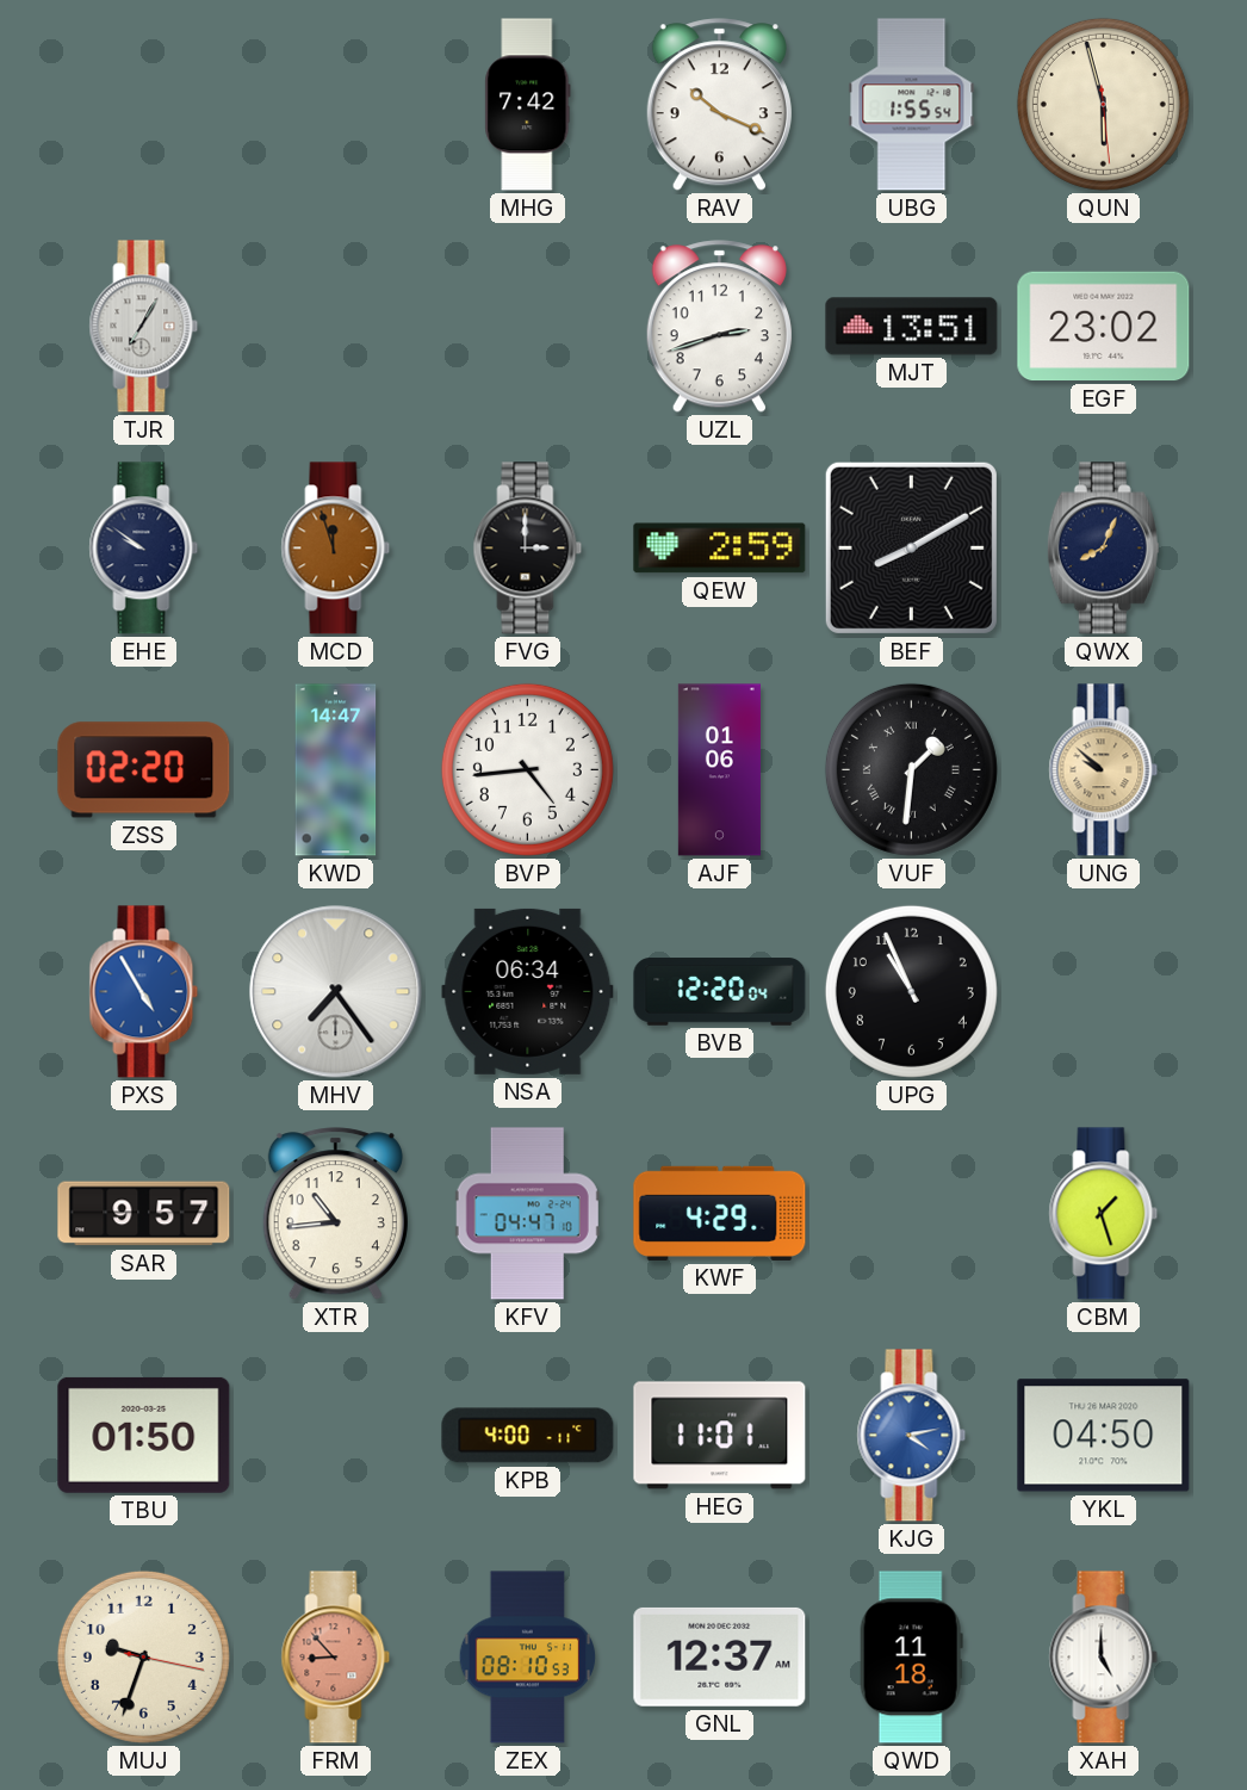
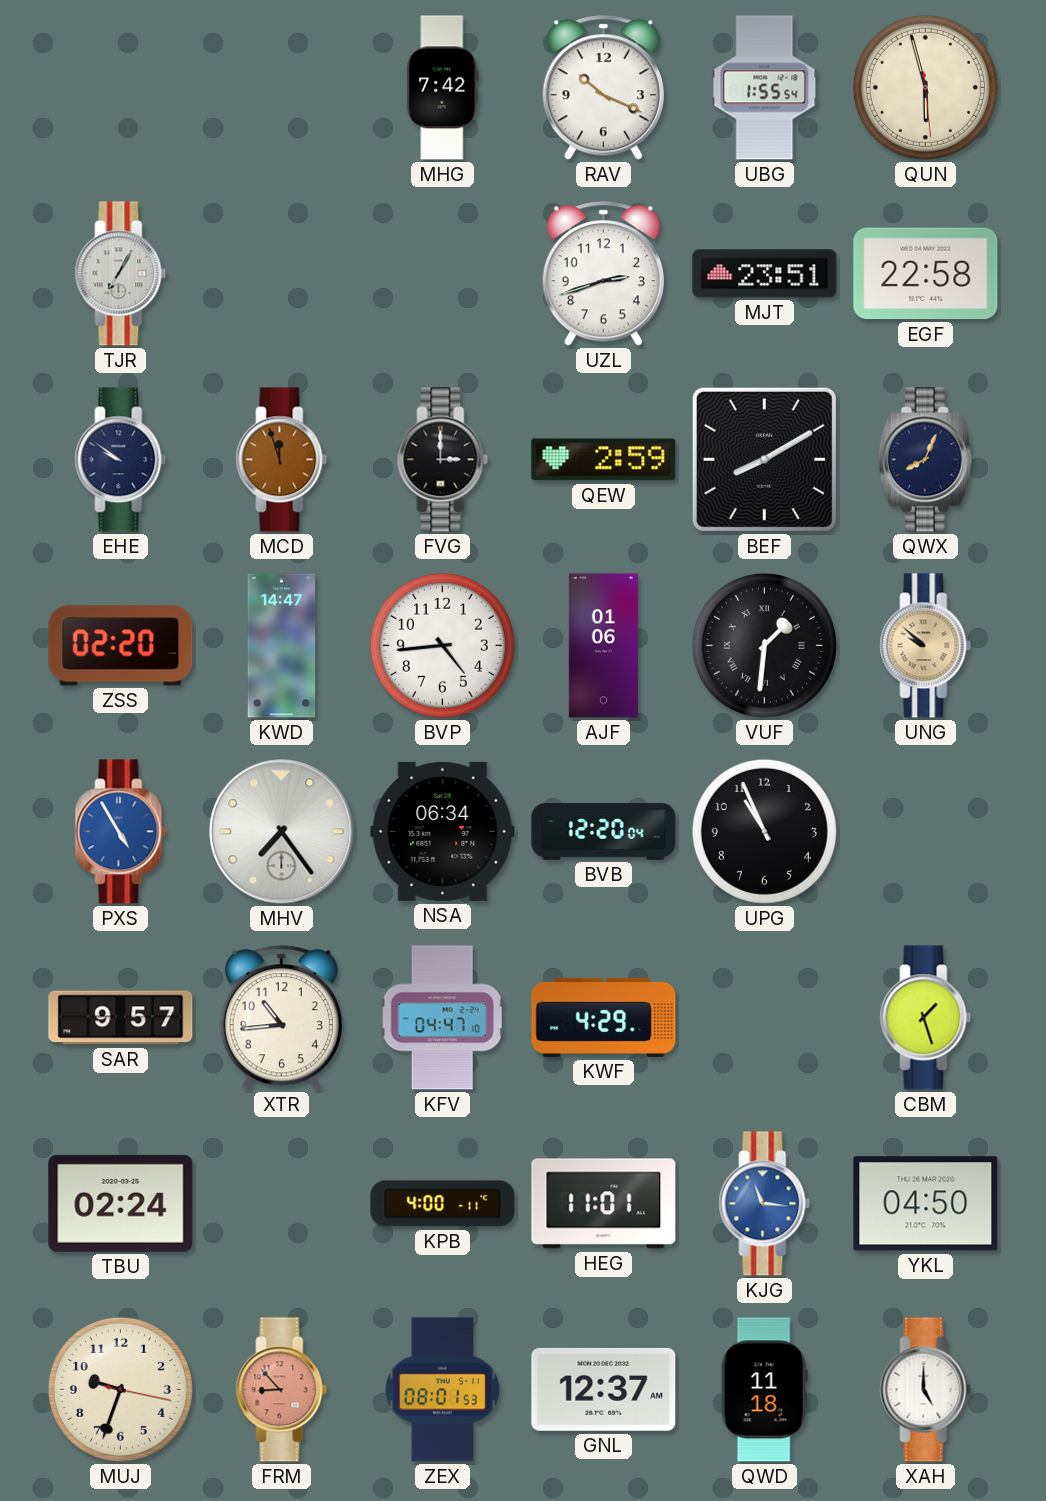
MJT: 13:51 -> 23:51 (765, 274)
EGF: 23:02 -> 22:58 (926, 274)
TBU: 01:50 -> 02:24 (121, 1203)
KJG: 4:13 -> 11:16 (765, 1204)
ZEX: 08:10 -> 08:01 (443, 1390)
